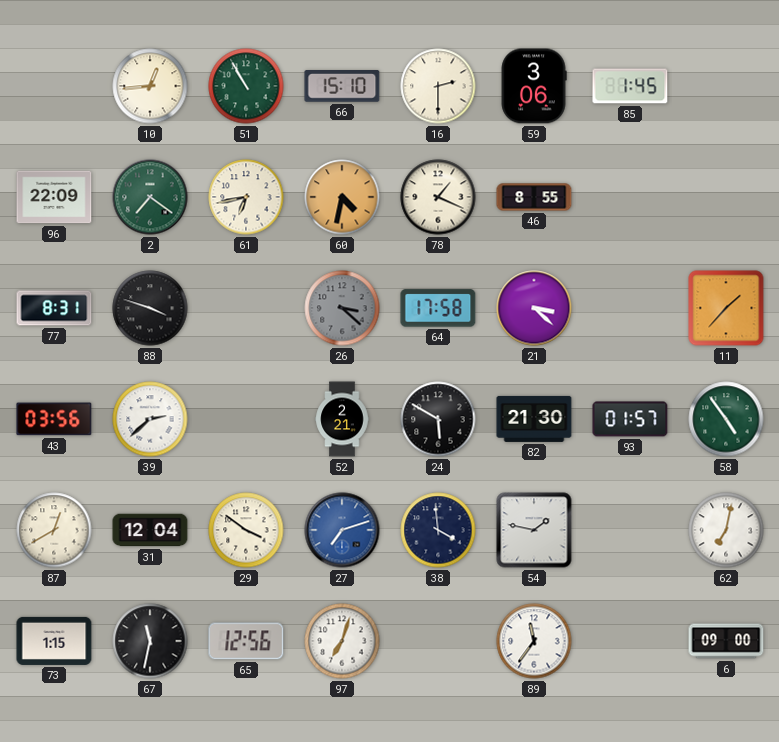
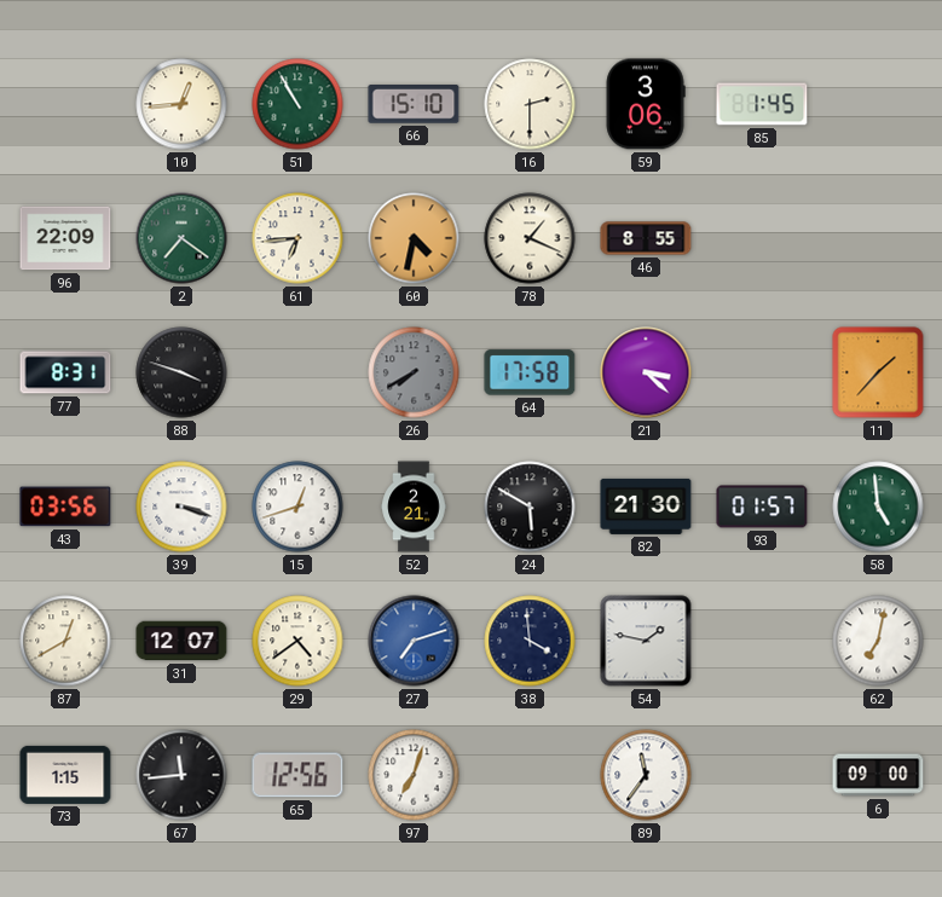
61: 6:43 -> 6:44 (297, 238)
26: 3:22 -> 7:40 (414, 372)
39: 2:38 -> 3:18 (181, 507)
15: none -> 12:42 (297, 507)
58: 4:54 -> 4:59 (878, 507)
31: 12:04 -> 12:07 (181, 641)
29: 3:51 -> 4:39 (297, 641)
67: 11:32 -> 11:44 (181, 775)
